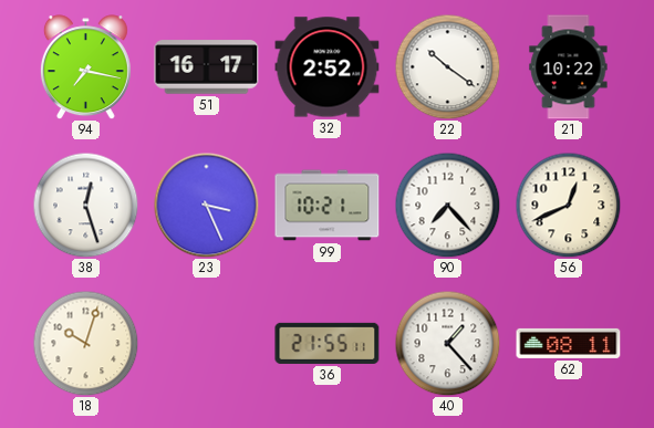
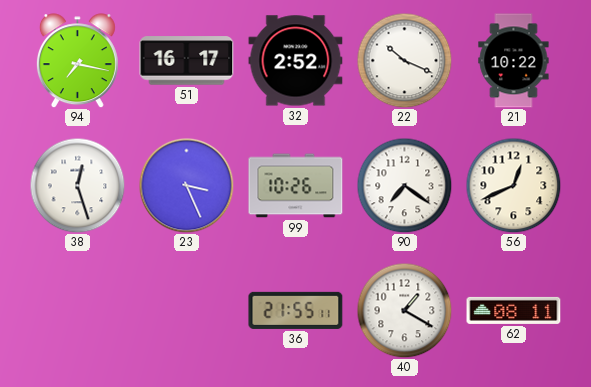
22: 10:21 -> 10:19 (404, 60)
99: 10:21 -> 10:26 (296, 186)
90: 7:23 -> 7:21 (404, 185)
18: 10:03 -> none (85, 343)
40: 1:23 -> 1:20 (404, 310)
